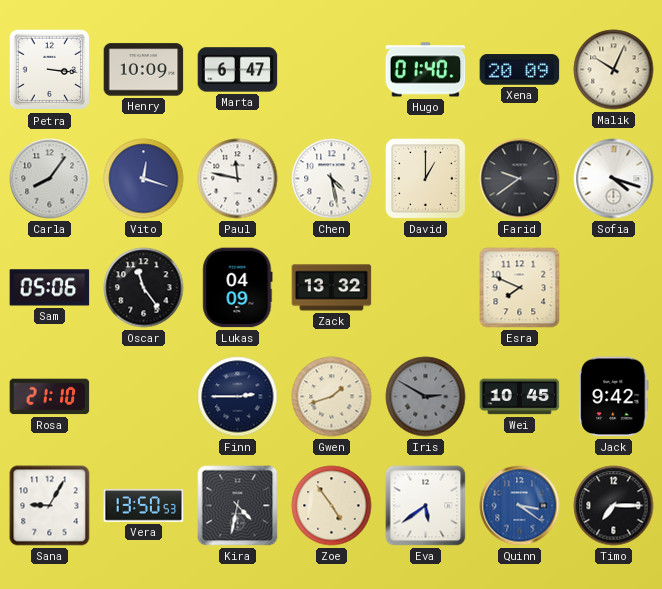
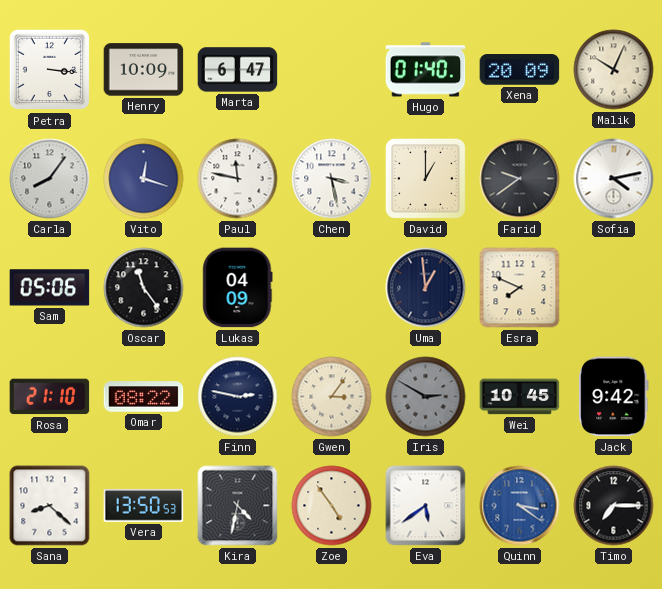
Chen: 4:28 -> 3:28 (332, 179)
Sofia: 4:18 -> 4:13 (614, 179)
Zack: 13:32 -> none (332, 288)
Uma: none -> 12:59 (426, 288)
Omar: none -> 08:22 (144, 397)
Finn: 2:45 -> 2:47 (238, 397)
Gwen: 1:42 -> 3:06 (332, 397)
Sana: 9:05 -> 8:22 (50, 506)
